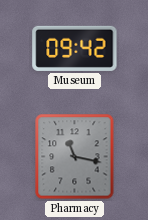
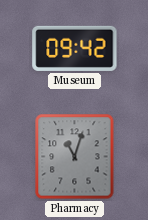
Pharmacy: 11:17 -> 11:03 (75, 157)
